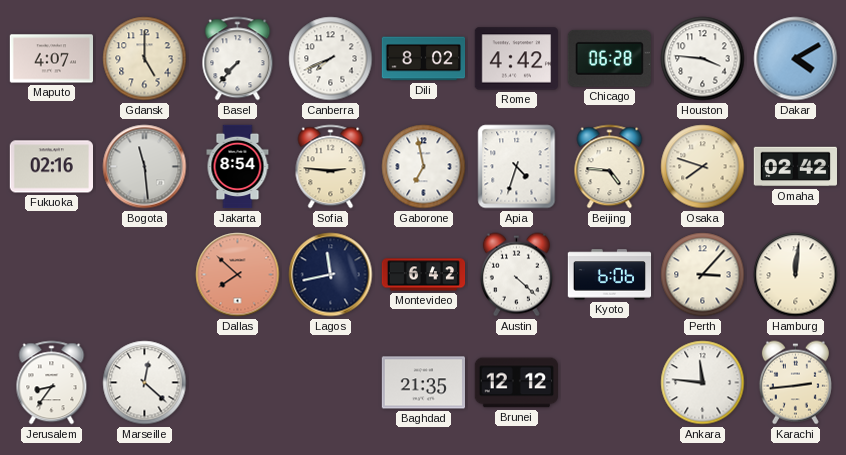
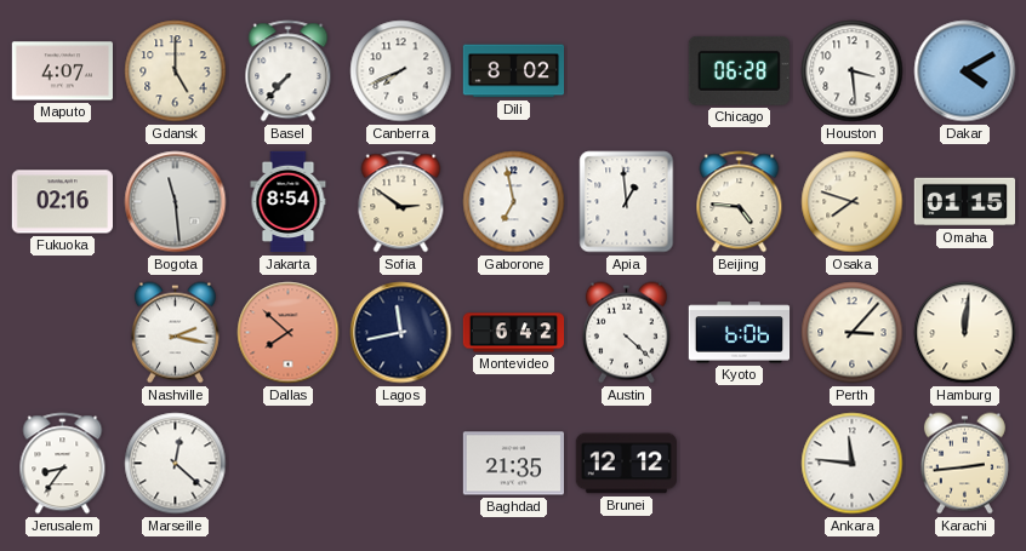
Rome: 4:42 -> none (516, 59)
Houston: 3:46 -> 3:29 (853, 71)
Sofia: 2:46 -> 2:51 (401, 202)
Apia: 4:33 -> 12:59 (627, 202)
Omaha: 02:42 -> 01:15 (964, 202)
Nashville: none -> 2:17 (175, 333)
